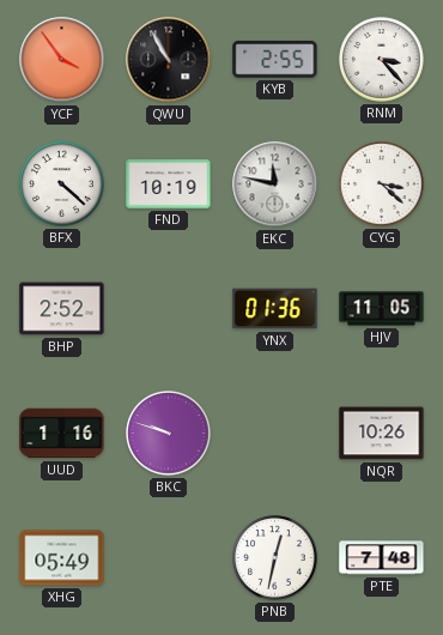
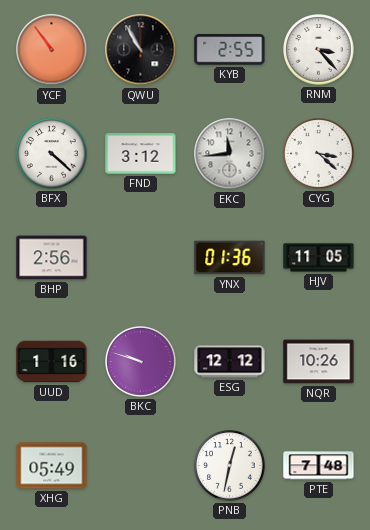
YCF: 3:54 -> 10:54 (52, 50)
FND: 10:19 -> 3:12 (141, 154)
EKC: 11:47 -> 11:44 (230, 154)
BHP: 2:52 -> 2:56 (52, 258)
ESG: none -> 12:12 (230, 362)
